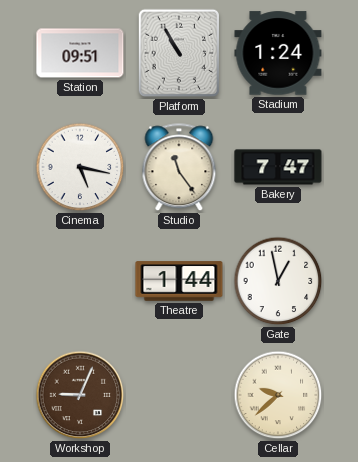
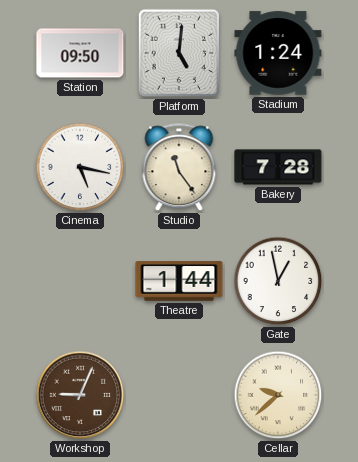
Station: 09:51 -> 09:50 (80, 53)
Platform: 10:55 -> 5:01 (178, 53)
Bakery: 7:47 -> 7:28 (278, 167)
